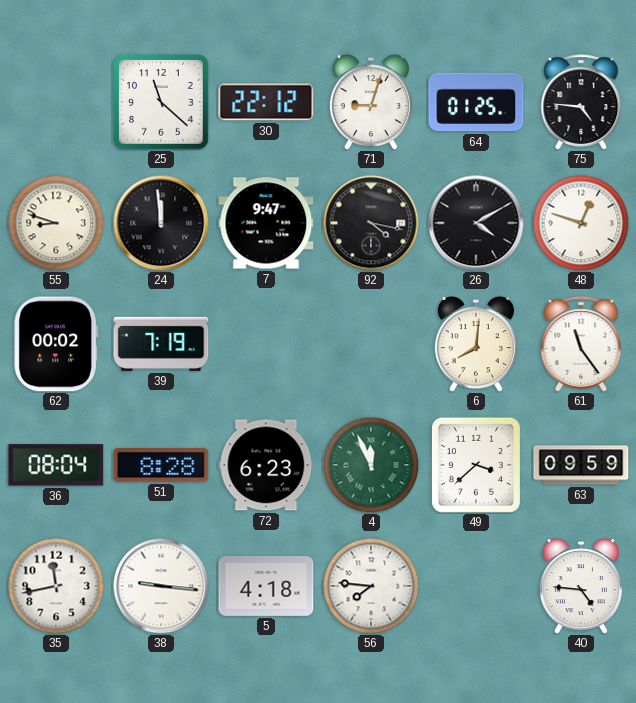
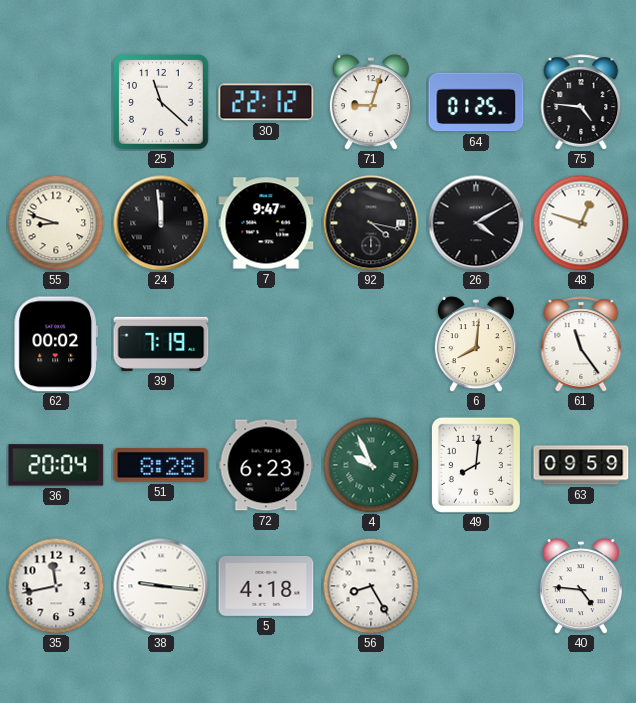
36: 08:04 -> 20:04 (56, 465)
4: 11:56 -> 9:56 (371, 465)
49: 3:38 -> 8:01 (476, 465)
56: 7:46 -> 8:25 (371, 586)
